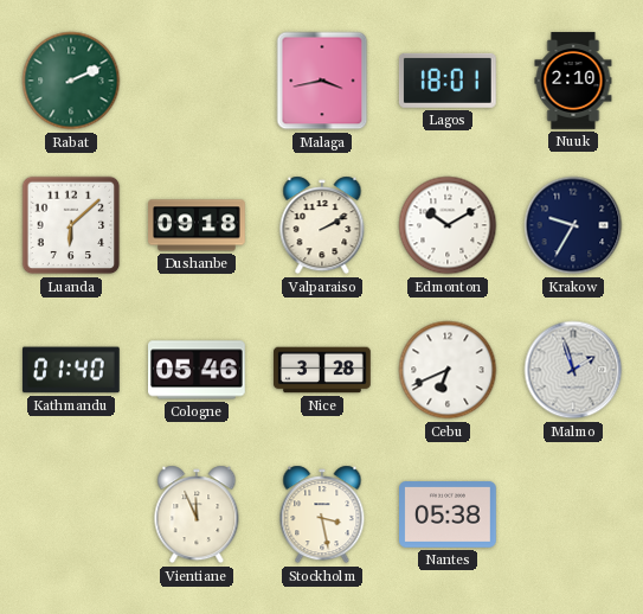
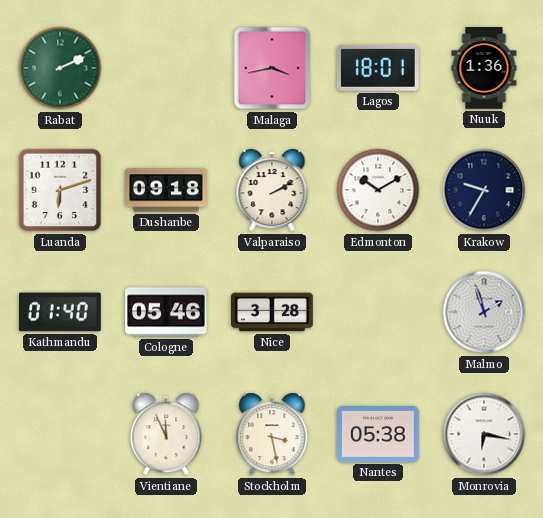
Nuuk: 2:10 -> 1:36 (484, 68)
Luanda: 6:08 -> 6:12 (60, 190)
Cebu: 6:41 -> none (448, 370)
Monrovia: none -> 6:17 (484, 434)
